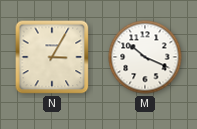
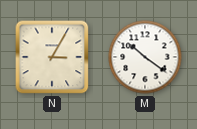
M: 10:19 -> 10:21 (145, 57)
